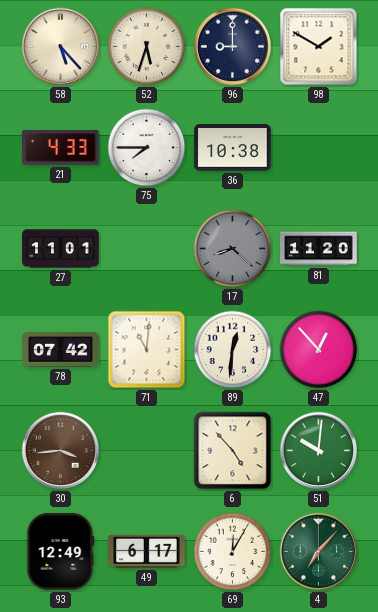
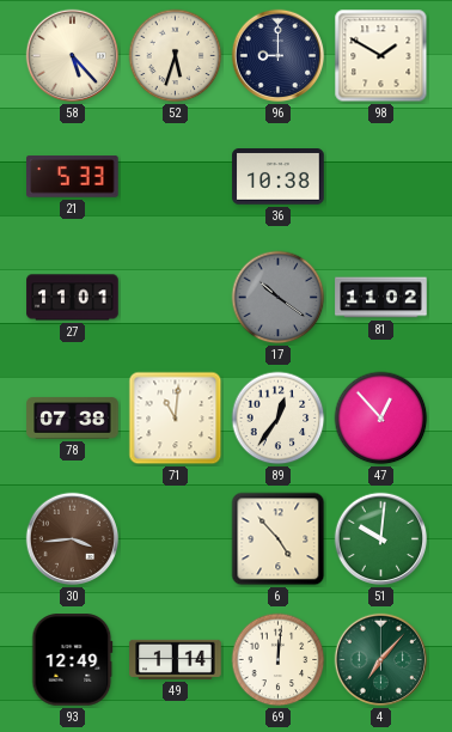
21: 4:33 -> 5:33 (73, 177)
75: 7:45 -> none (147, 148)
17: 8:22 -> 10:21 (279, 298)
81: 11:20 -> 11:02 (381, 298)
78: 07:42 -> 07:38 (73, 419)
89: 12:31 -> 12:36 (279, 419)
49: 6:17 -> 1:14 (176, 659)
69: 12:05 -> 12:01 (279, 660)
